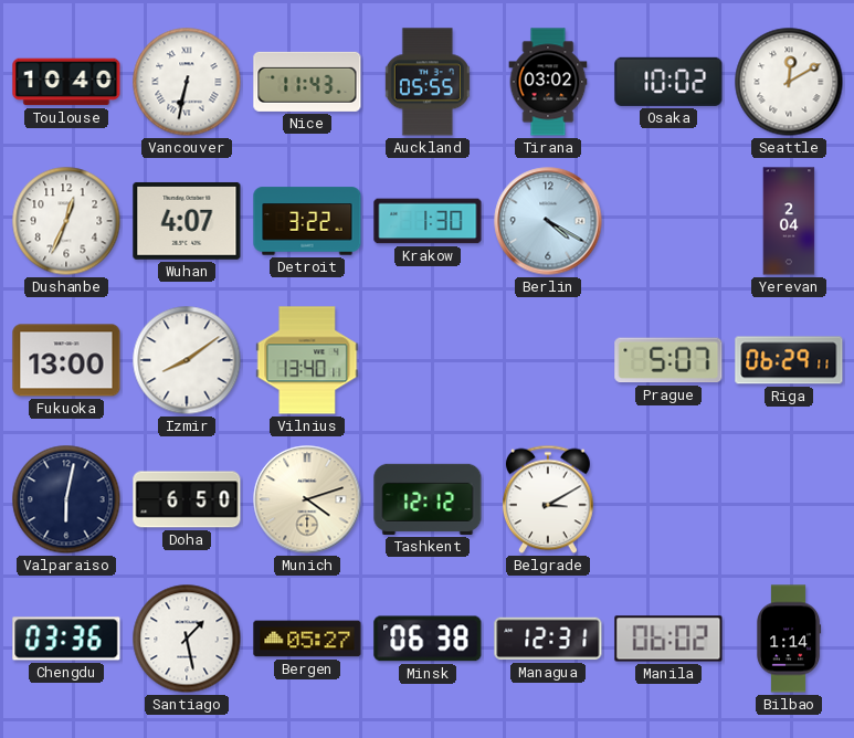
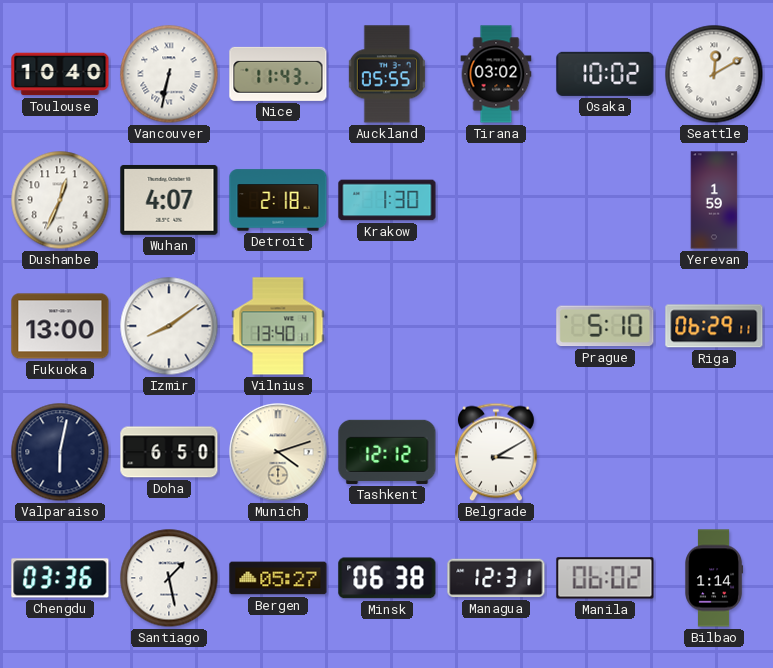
Detroit: 3:22 -> 2:18 (278, 200)
Berlin: 4:20 -> none (548, 221)
Yerevan: 2:04 -> 1:59 (714, 200)
Prague: 5:07 -> 5:10 (605, 326)
